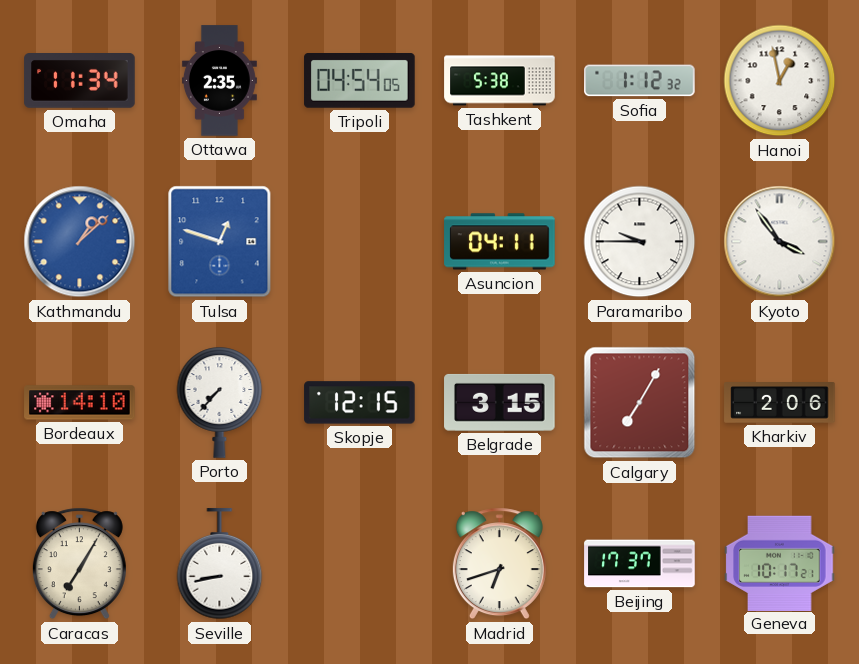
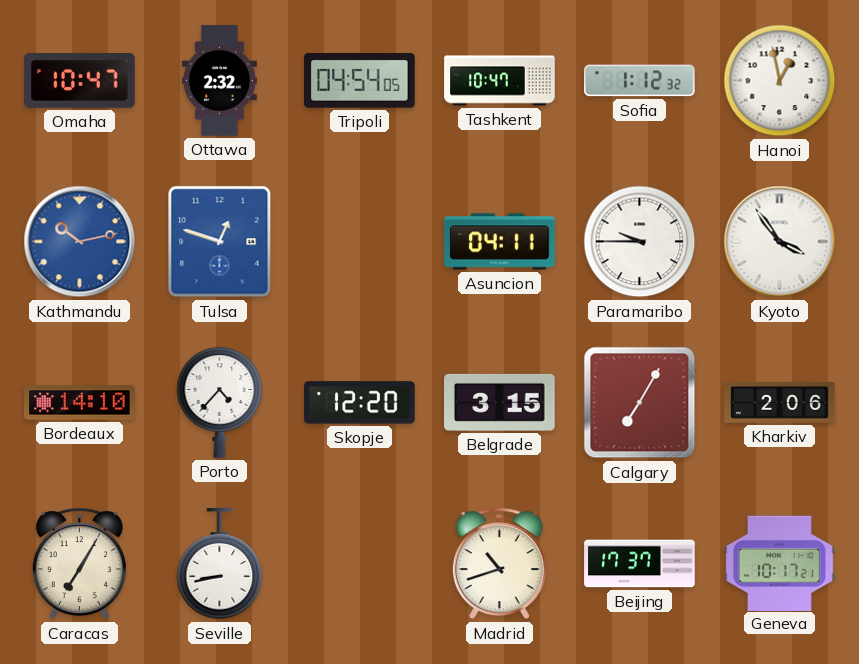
Omaha: 11:34 -> 10:47 (80, 81)
Ottawa: 2:35 -> 2:32 (219, 81)
Tashkent: 5:38 -> 10:47 (500, 81)
Kathmandu: 1:08 -> 10:13 (80, 242)
Porto: 7:37 -> 4:37 (220, 402)
Skopje: 12:15 -> 12:20 (360, 403)
Madrid: 6:42 -> 10:42 (499, 564)
